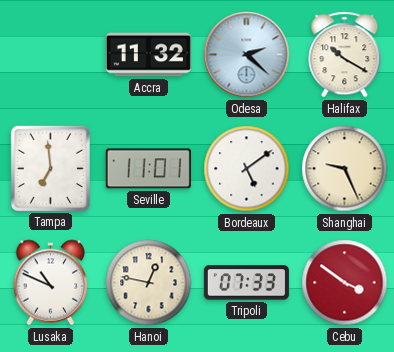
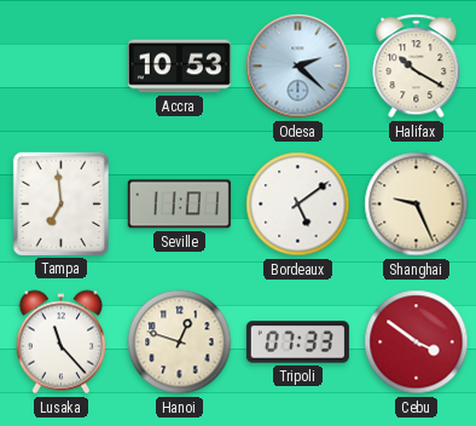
Accra: 11:32 -> 10:53 (179, 67)
Lusaka: 10:49 -> 11:23 (62, 342)
Hanoi: 12:47 -> 12:48 (180, 342)
